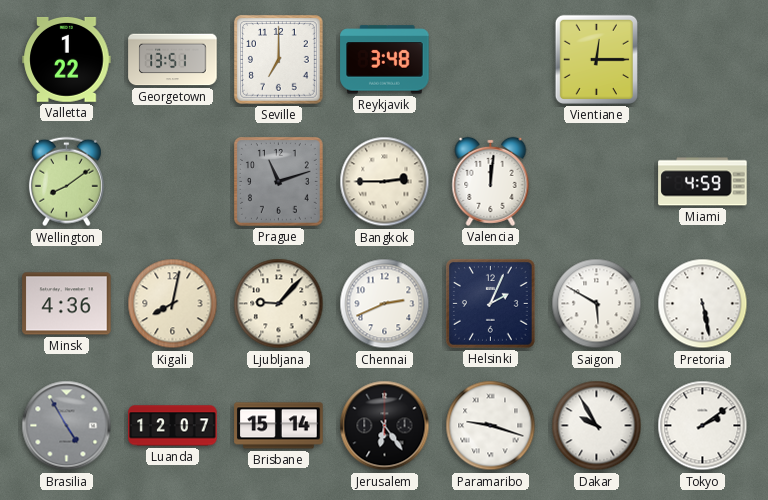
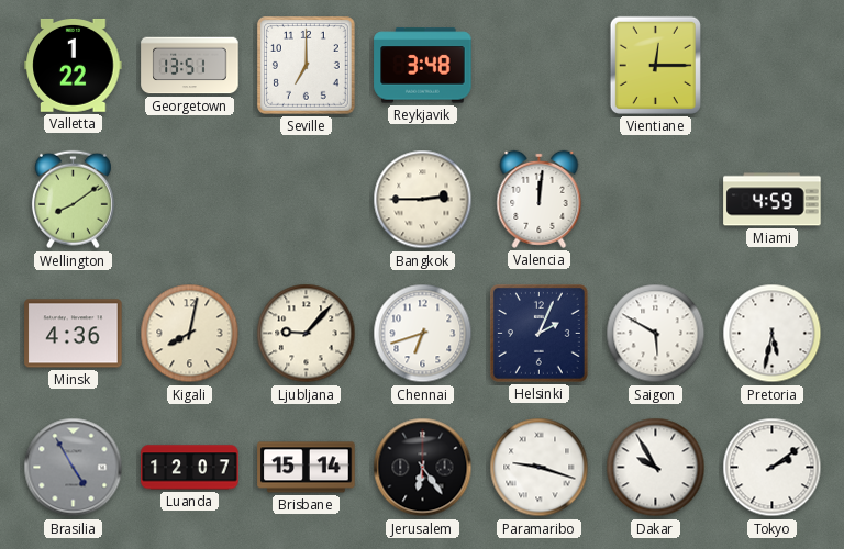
Prague: 11:12 -> none (278, 181)
Chennai: 2:41 -> 6:42 (423, 334)
Pretoria: 5:28 -> 5:32 (773, 334)
